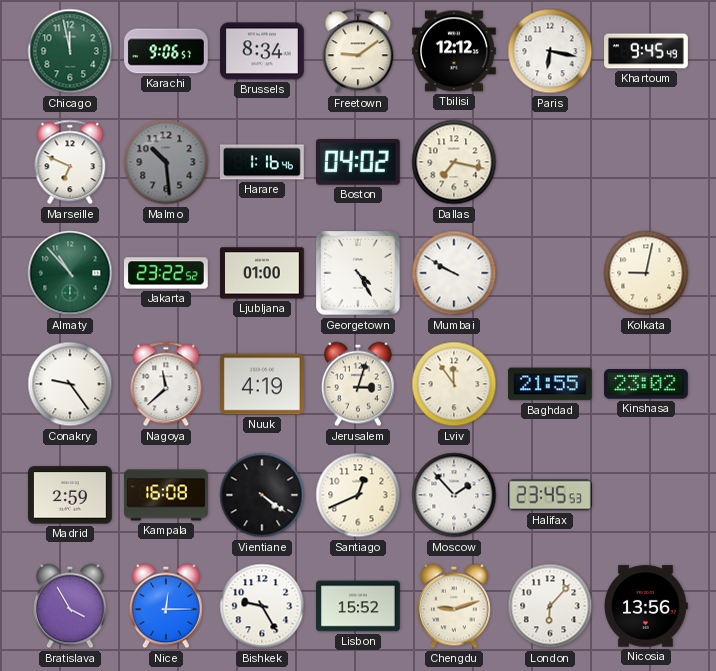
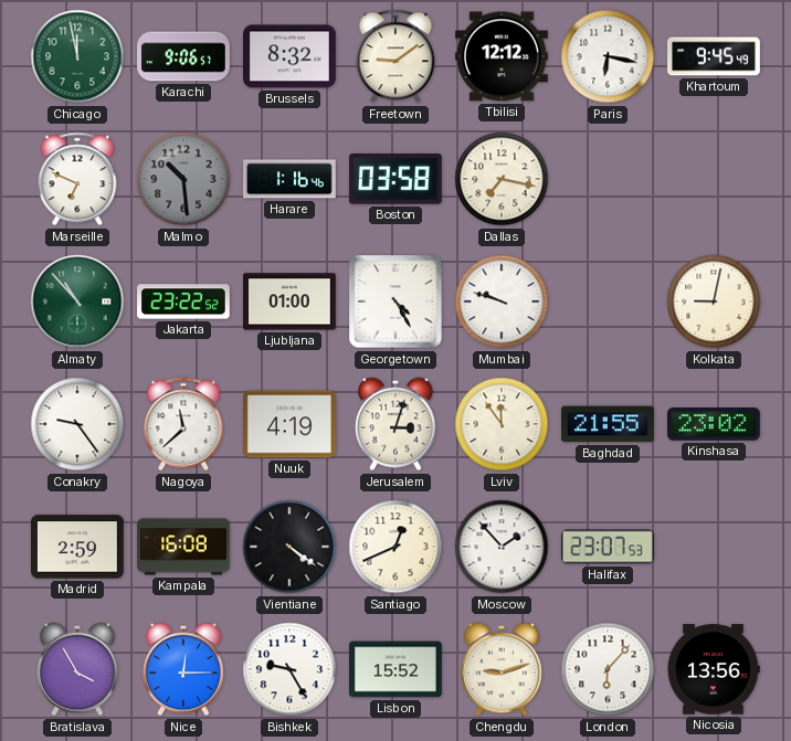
Brussels: 8:34 -> 8:32 (291, 56)
Boston: 04:02 -> 03:58 (395, 180)
Mumbai: 9:50 -> 9:48 (502, 301)
Halifax: 23:45 -> 23:07 (609, 547)
